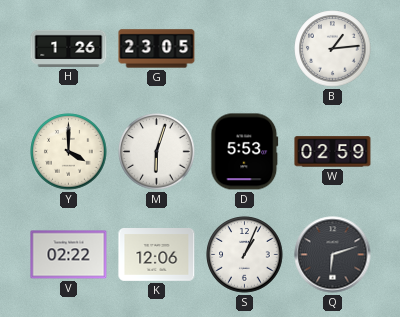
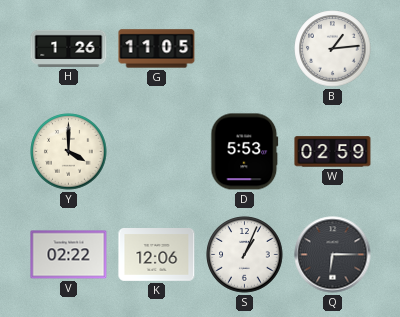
G: 23:05 -> 11:05 (157, 49)
M: 6:03 -> none (157, 152)
Q: 6:12 -> 6:15 (333, 255)
